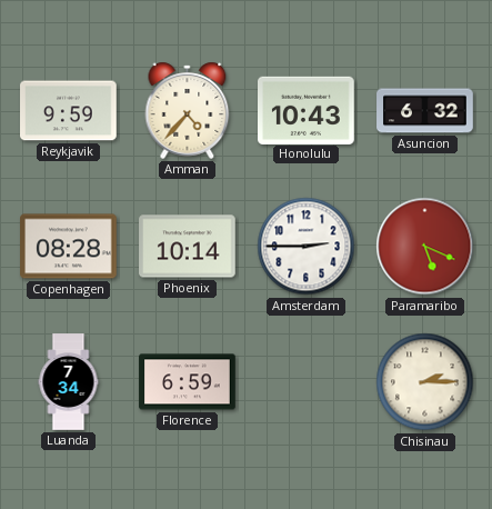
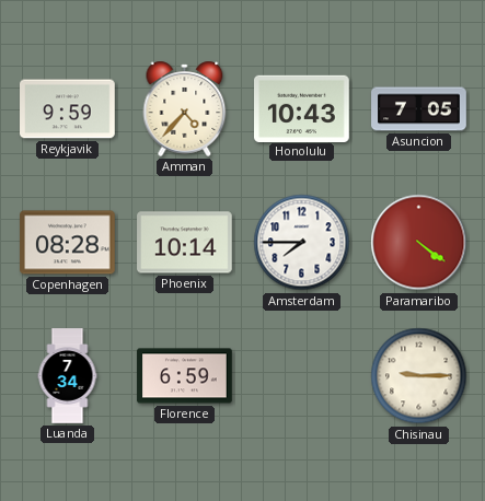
Asuncion: 6:32 -> 7:05 (419, 109)
Amsterdam: 2:45 -> 7:45 (302, 243)
Paramaribo: 5:19 -> 4:21 (419, 243)
Chisinau: 2:15 -> 9:15 (419, 376)
